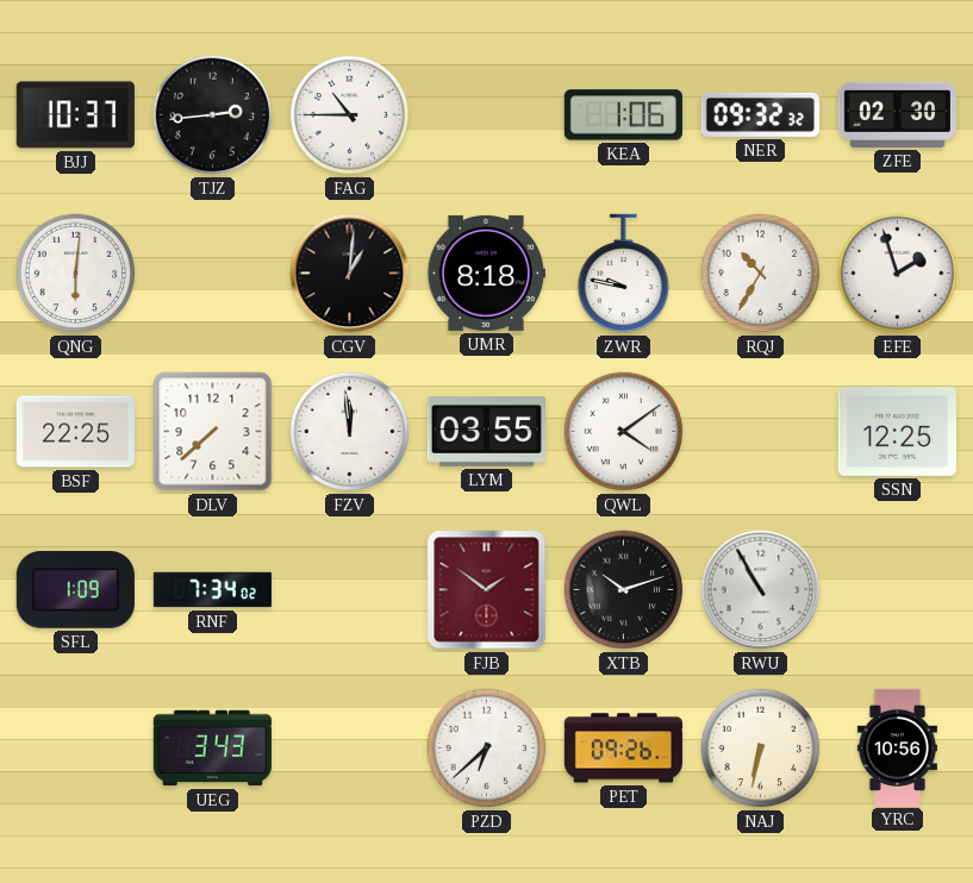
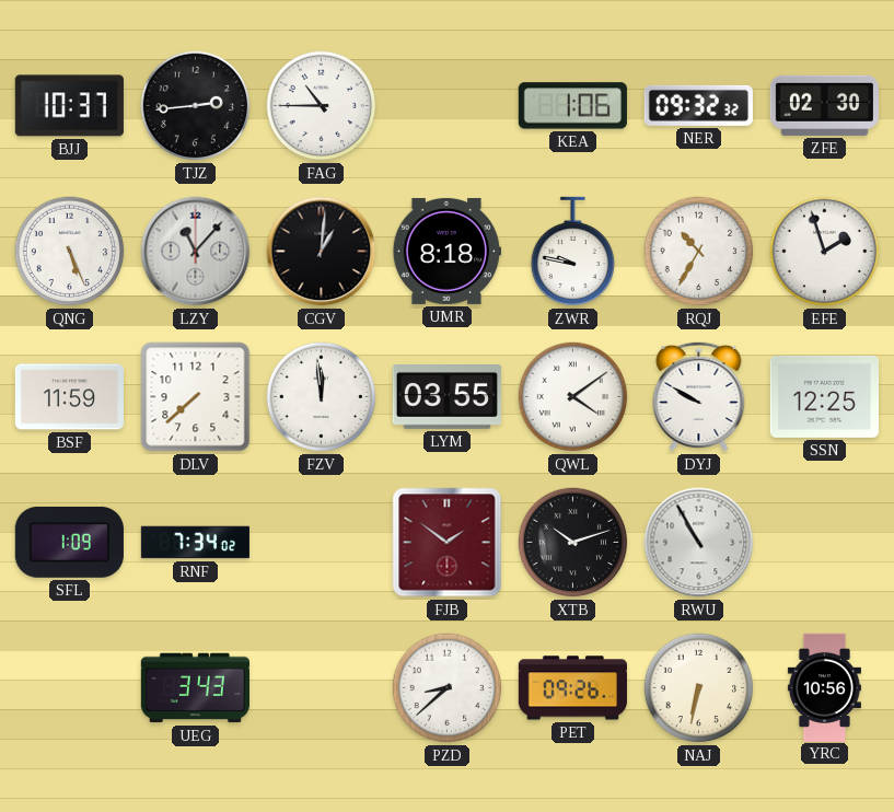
QNG: 6:01 -> 5:26 (70, 252)
LZY: none -> 11:07 (196, 252)
BSF: 22:25 -> 11:59 (69, 397)
DYJ: none -> 9:50 (699, 396)
PZD: 6:38 -> 8:38 (448, 688)
